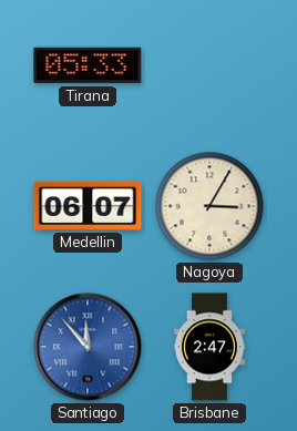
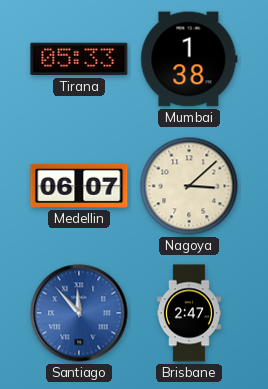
Mumbai: none -> 1:38 (189, 59)
Nagoya: 3:05 -> 3:08 (189, 186)
